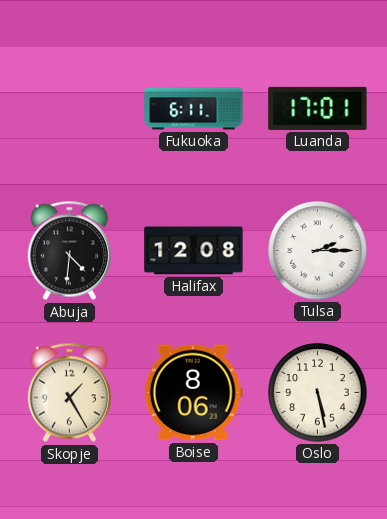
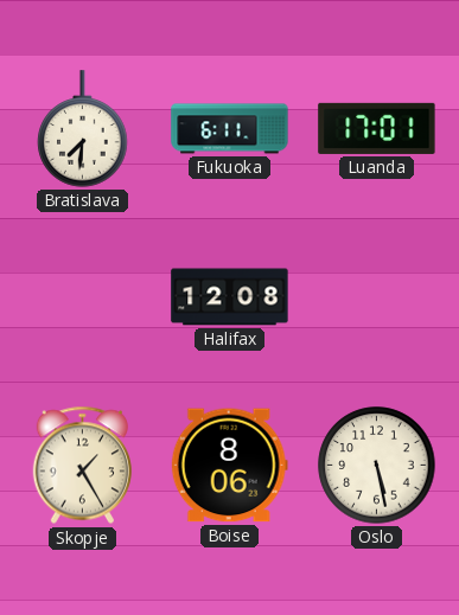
Bratislava: none -> 7:31 (83, 129)
Abuja: 4:31 -> none (69, 251)
Tulsa: 2:15 -> none (318, 251)
